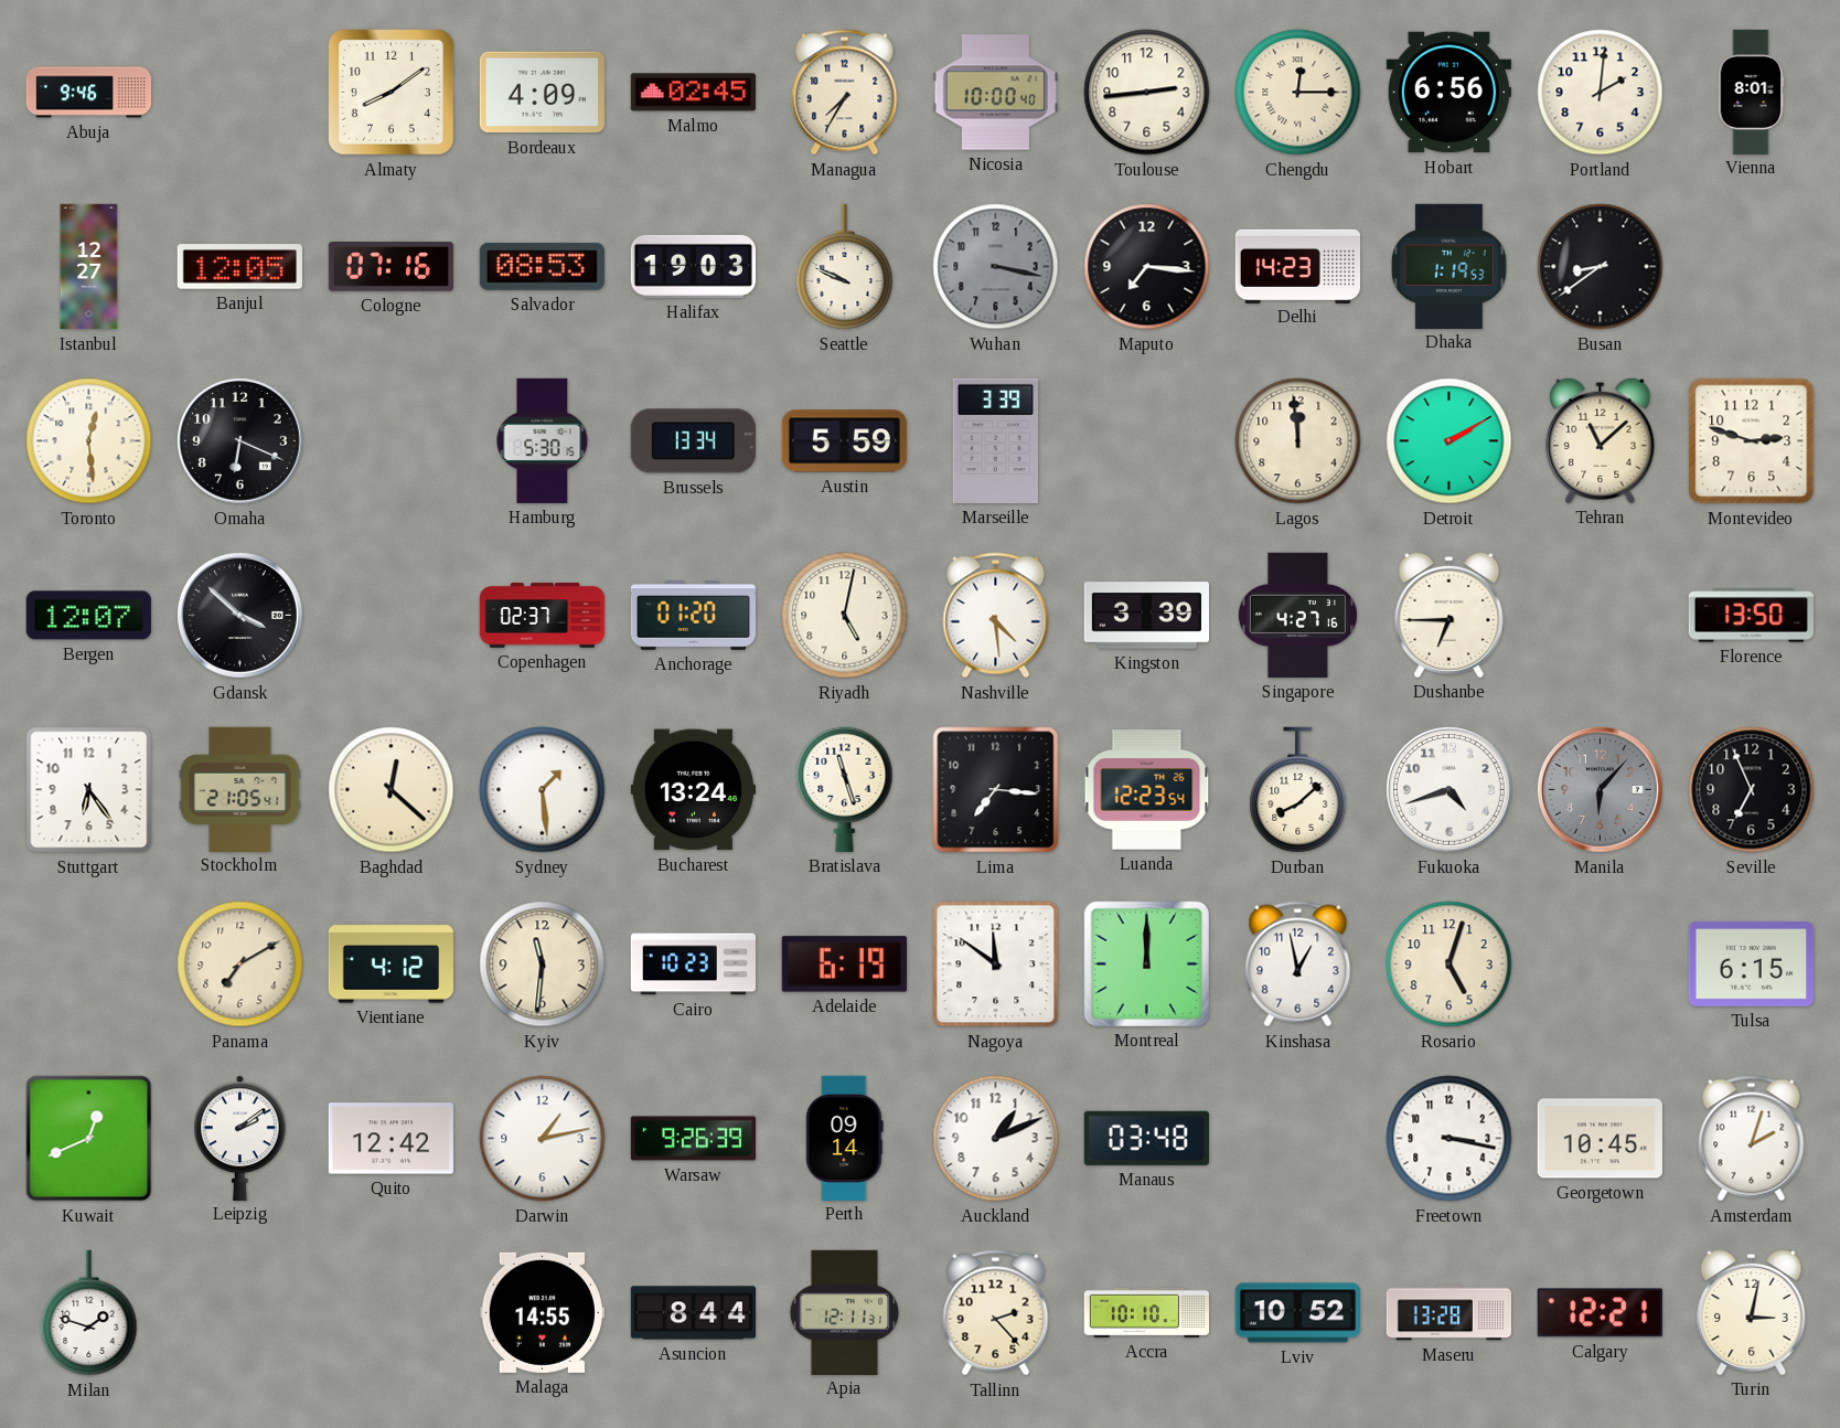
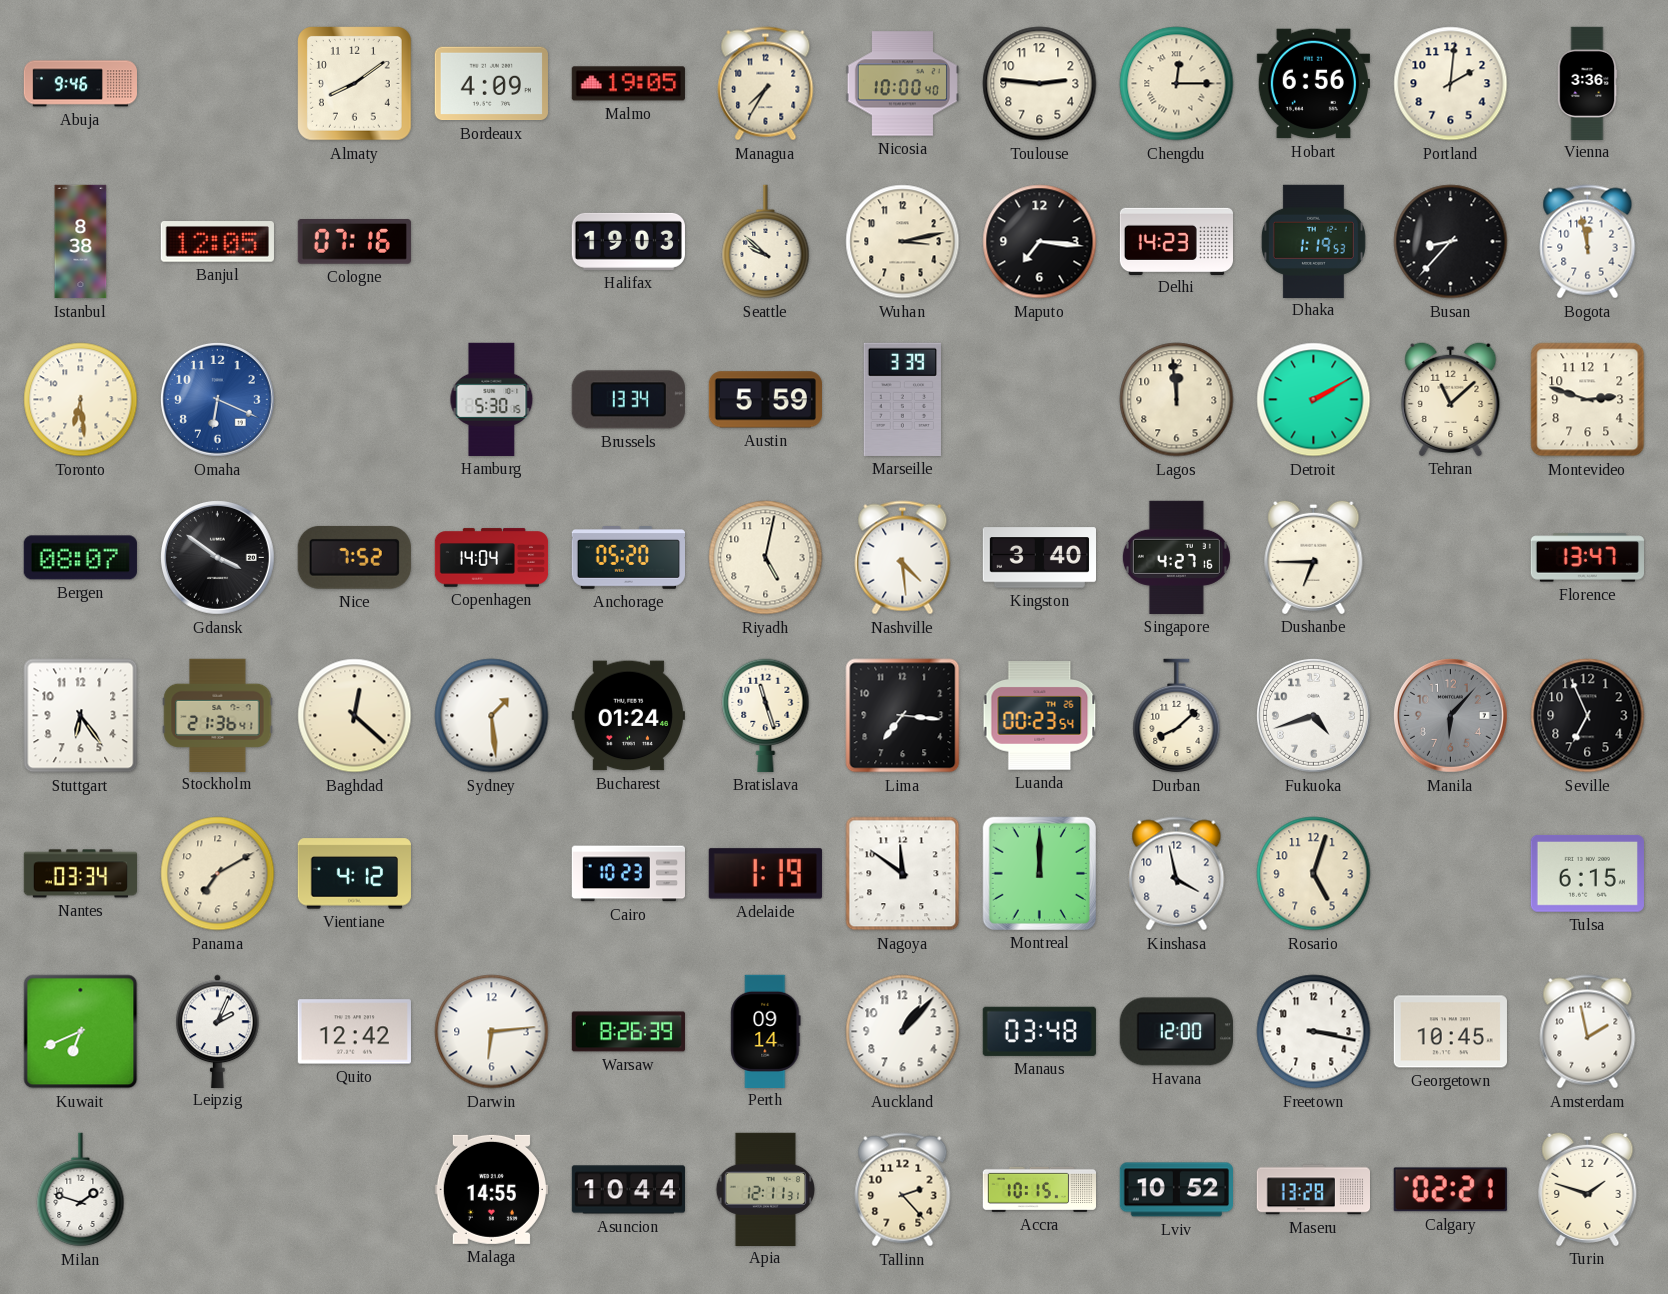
Malmo: 02:45 -> 19:05 (628, 84)
Toulouse: 2:44 -> 2:46 (1040, 84)
Vienna: 8:01 -> 3:36 (1587, 83)
Istanbul: 12:27 -> 8:38 (81, 242)
Salvador: 08:53 -> none (542, 266)
Seattle: 9:49 -> 9:52 (766, 242)
Wuhan: 3:17 -> 3:13 (903, 242)
Wuhan dial: grey -> cream (903, 242)
Busan: 8:39 -> 8:37 (1451, 242)
Bogota: none -> 11:58 (1588, 242)
Toronto: 12:29 -> 6:29 (81, 400)
Omaha dial: black -> blue (217, 399)
Bergen: 12:07 -> 08:07 (80, 558)
Gdansk: 3:52 -> 3:51 (217, 557)
Nice: none -> 7:52 (354, 558)
Copenhagen: 02:37 -> 14:04 (492, 558)
Anchorage: 01:20 -> 05:20 (628, 558)
Kingston: 3:39 -> 3:40 (1039, 558)
Florence: 13:50 -> 13:47 (1587, 558)
Stockholm: 21:05 -> 21:36 (218, 715)
Bucharest: 13:24 -> 01:24 (628, 716)
Luanda: 12:23 -> 00:23 (1040, 716)
Nantes: none -> 03:34 (80, 874)
Kyiv: 11:31 -> none (543, 965)
Adelaide: 6:19 -> 1:19 (765, 874)
Kinshasa: 12:58 -> 3:58 (1177, 874)
Kuwait: 12:41 -> 6:41 (81, 1032)
Leipzig: 2:09 -> 2:04 (218, 1031)
Darwin: 1:13 -> 6:14 (492, 1032)
Warsaw: 9:26 -> 8:26 (628, 1032)
Auckland: 1:11 -> 1:07 (903, 1032)
Havana: none -> 12:00 (1176, 1032)
Amsterdam: 2:03 -> 1:58 (1588, 1032)
Asuncion: 8:44 -> 10:44 (628, 1190)
Accra: 10:10 -> 10:15 (1039, 1189)
Calgary: 12:21 -> 02:21 (1450, 1190)
Turin: 3:02 -> 1:48 (1588, 1189)
